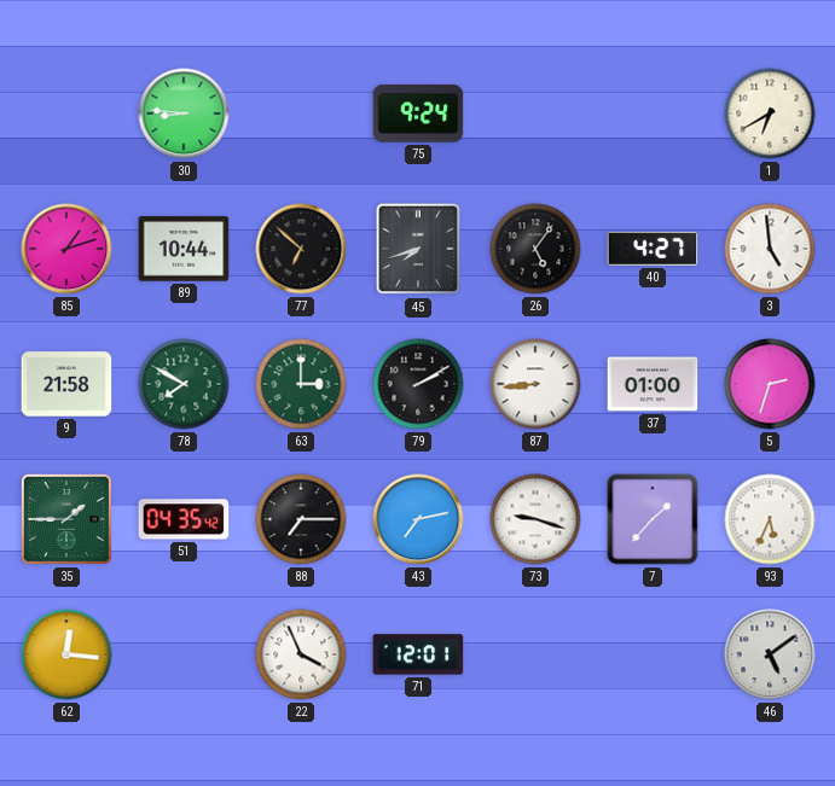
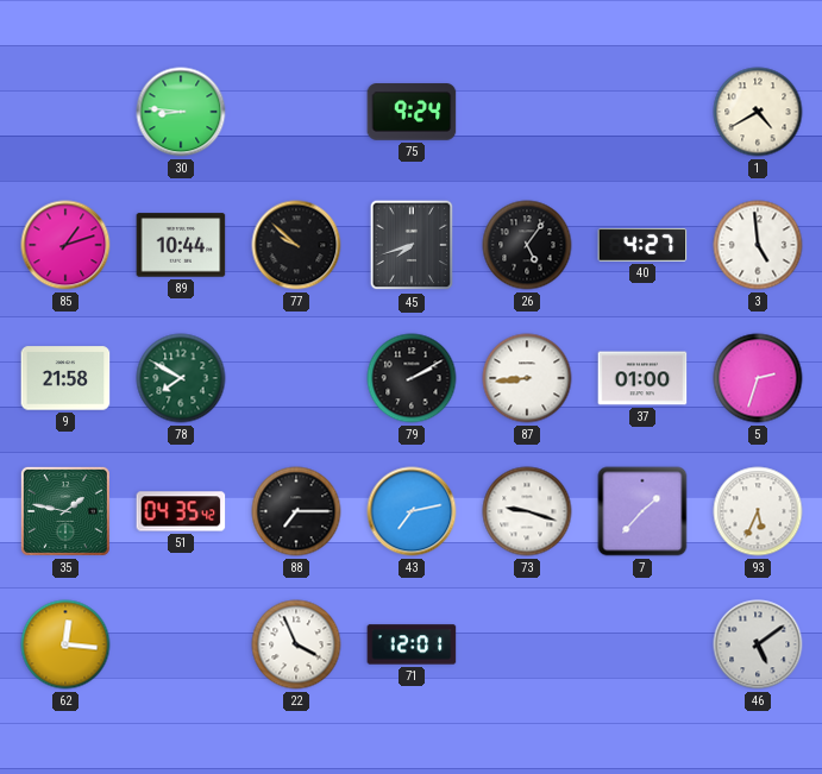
1: 6:40 -> 4:40 (758, 112)
77: 6:52 -> 9:52 (296, 245)
63: 3:00 -> none (301, 384)
35: 1:45 -> 1:47 (65, 511)
